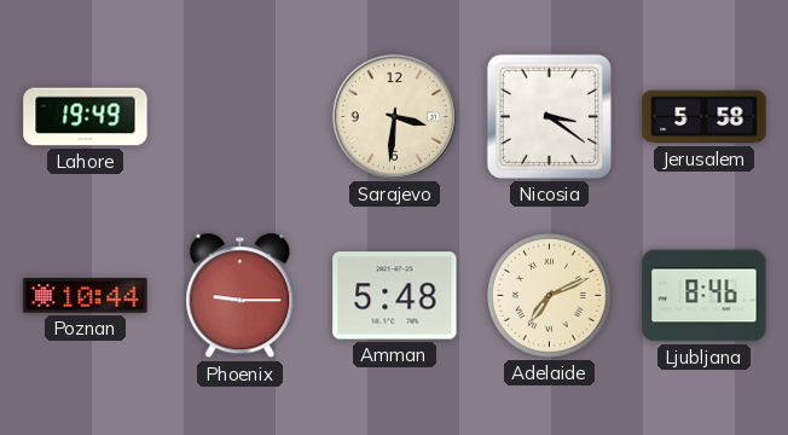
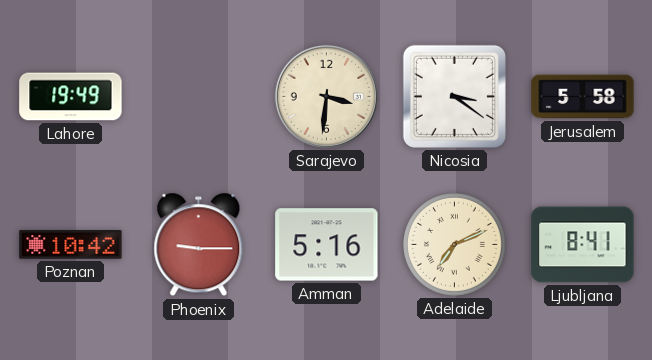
Poznan: 10:44 -> 10:42 (71, 245)
Amman: 5:48 -> 5:16 (327, 245)
Ljubljana: 8:46 -> 8:41 (583, 245)
